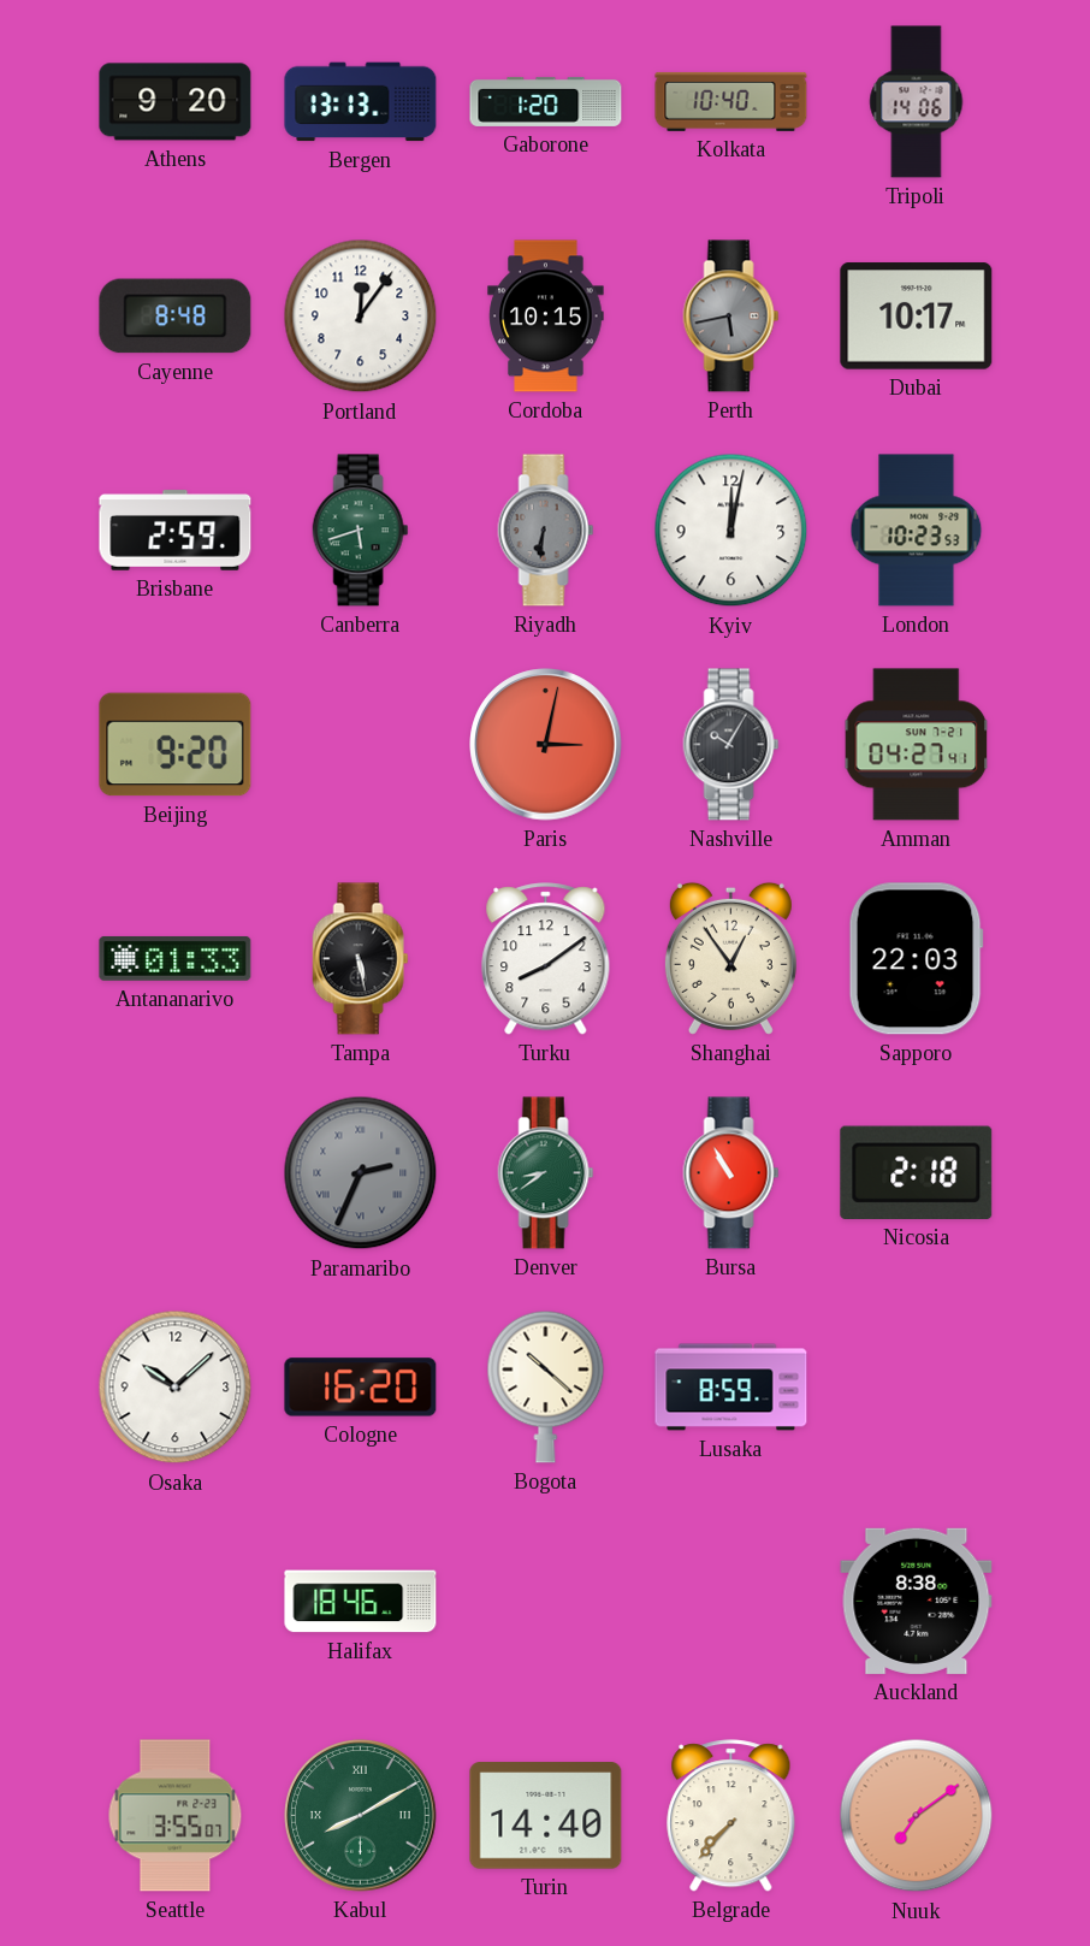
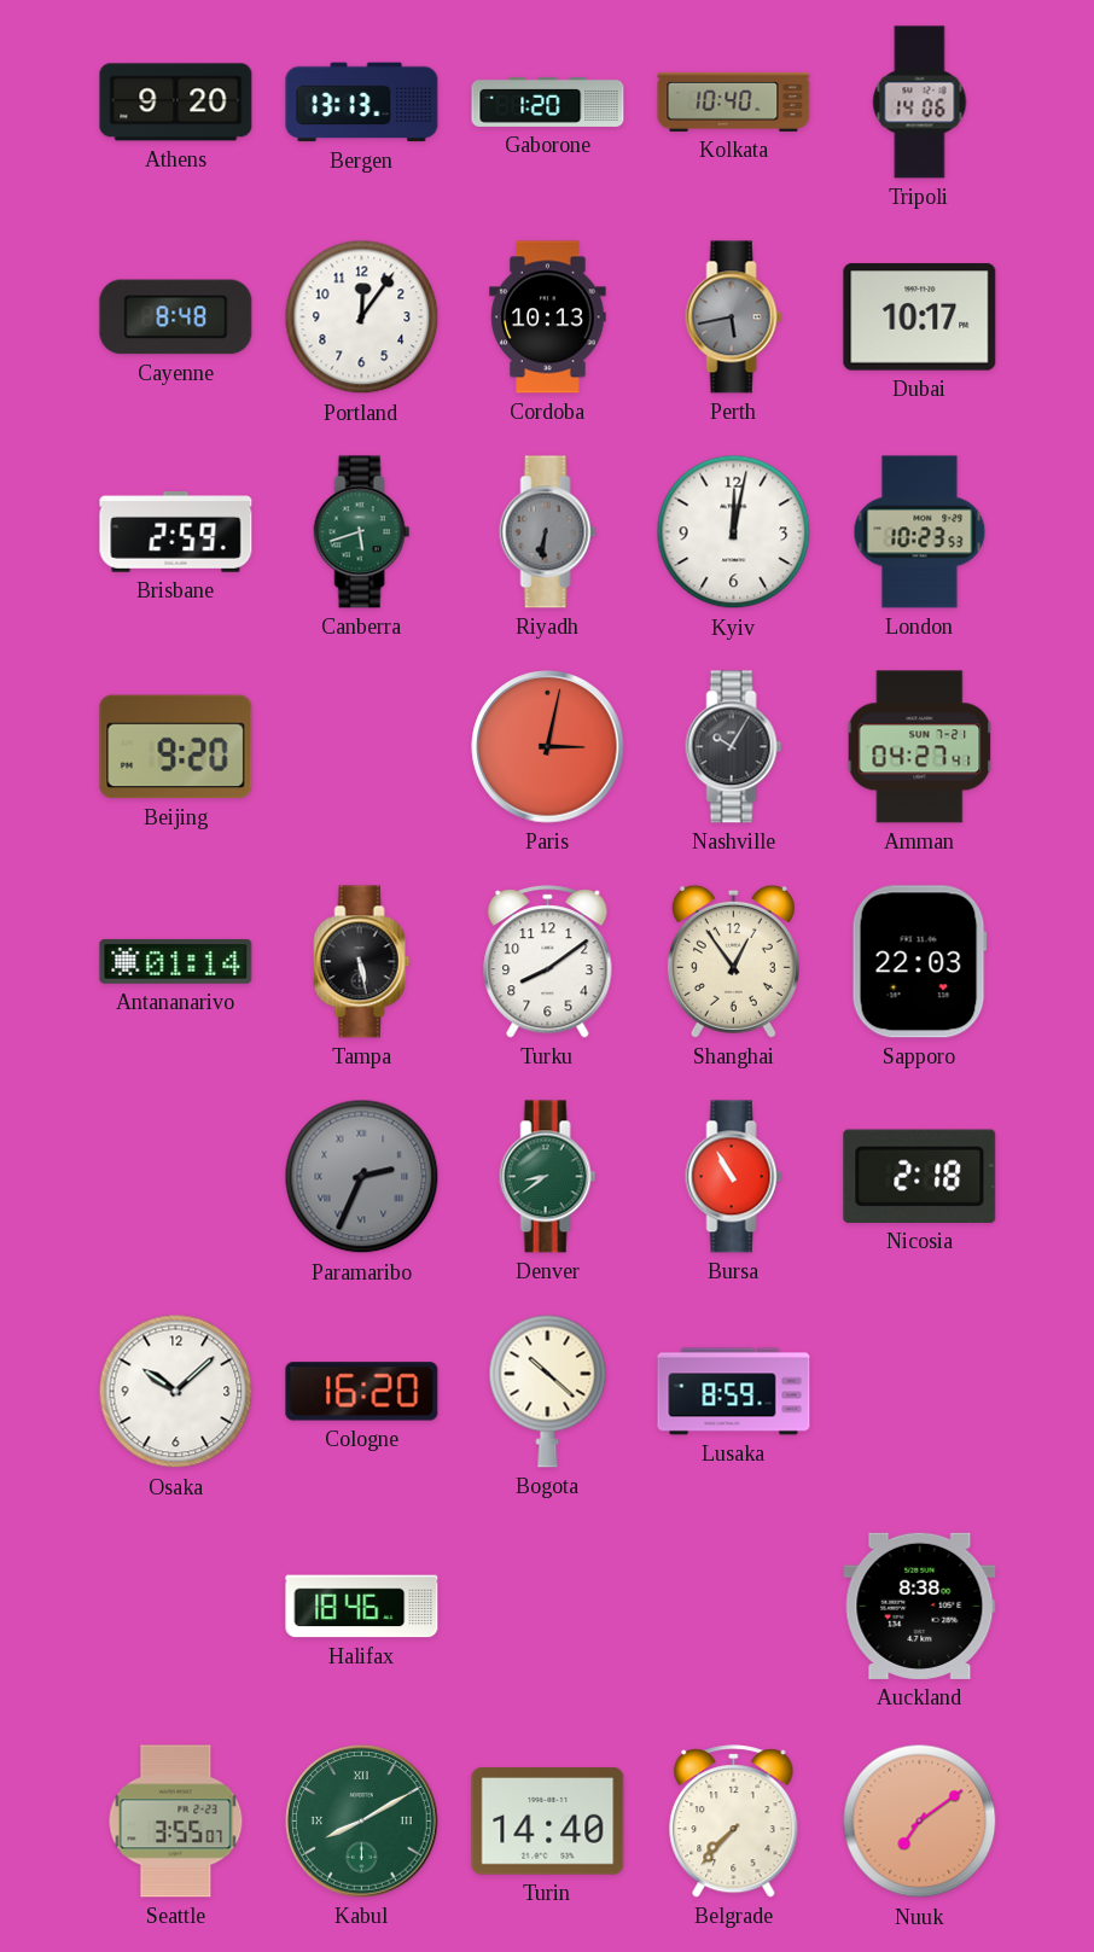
Cordoba: 10:15 -> 10:13 (548, 317)
Antananarivo: 01:33 -> 01:14 (176, 961)
